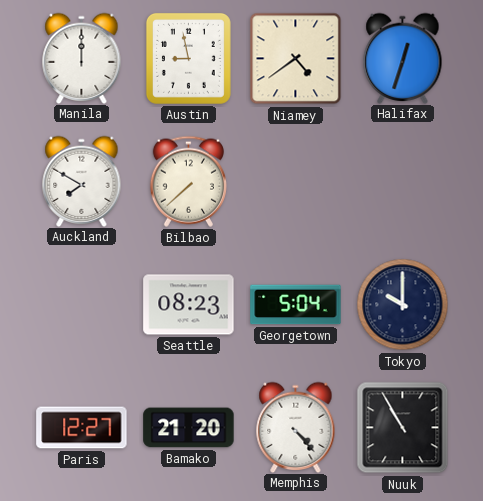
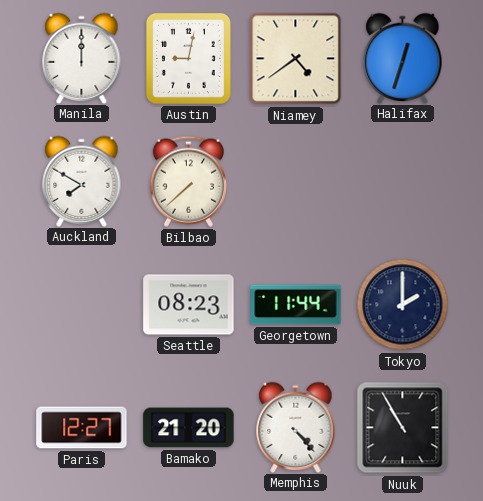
Austin: 8:58 -> 9:02 (188, 58)
Georgetown: 5:04 -> 11:44 (296, 305)
Tokyo: 10:00 -> 2:00 (403, 305)
